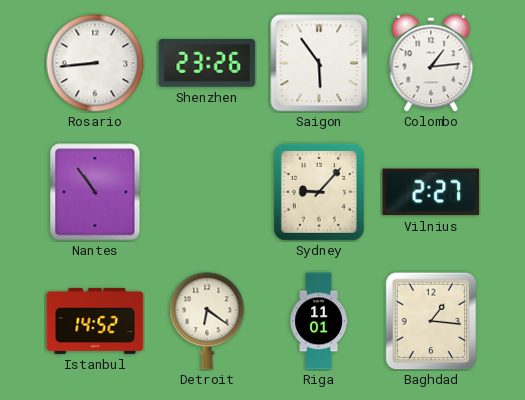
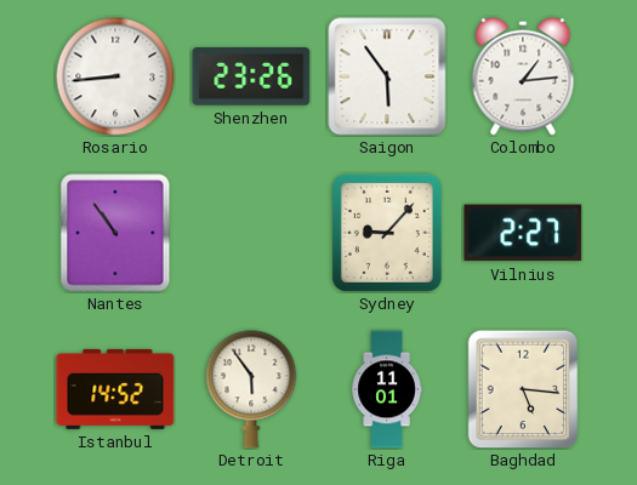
Detroit: 6:21 -> 5:54 (251, 389)
Baghdad: 1:16 -> 5:16 (523, 389)
